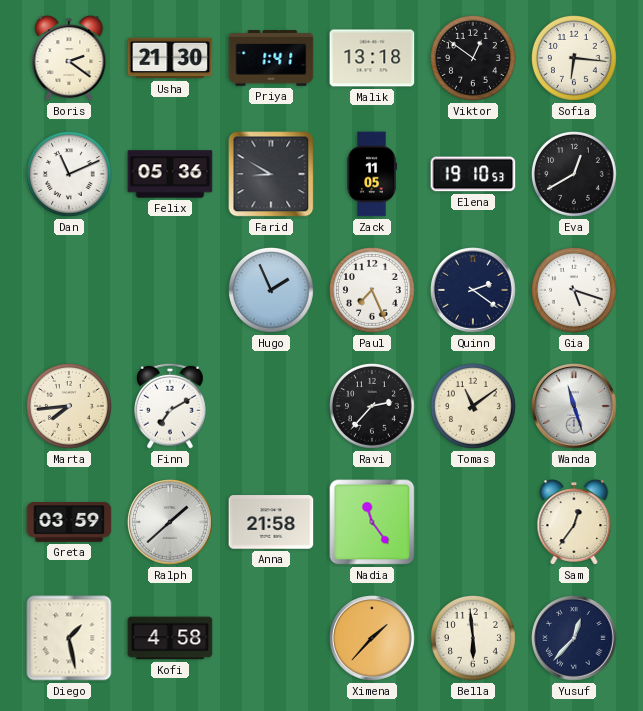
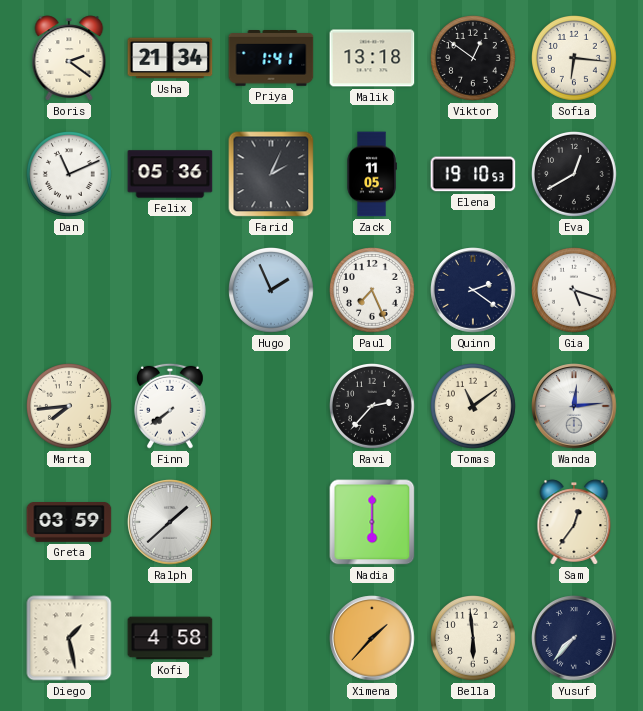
Usha: 21:30 -> 21:34 (170, 58)
Farid: 8:50 -> 2:04 (271, 174)
Finn: 7:10 -> 7:39 (171, 406)
Wanda: 11:27 -> 12:14 (574, 406)
Anna: 21:58 -> none (271, 522)
Nadia: 11:24 -> 6:00 (372, 522)
Yusuf: 12:37 -> 7:37 (574, 638)
